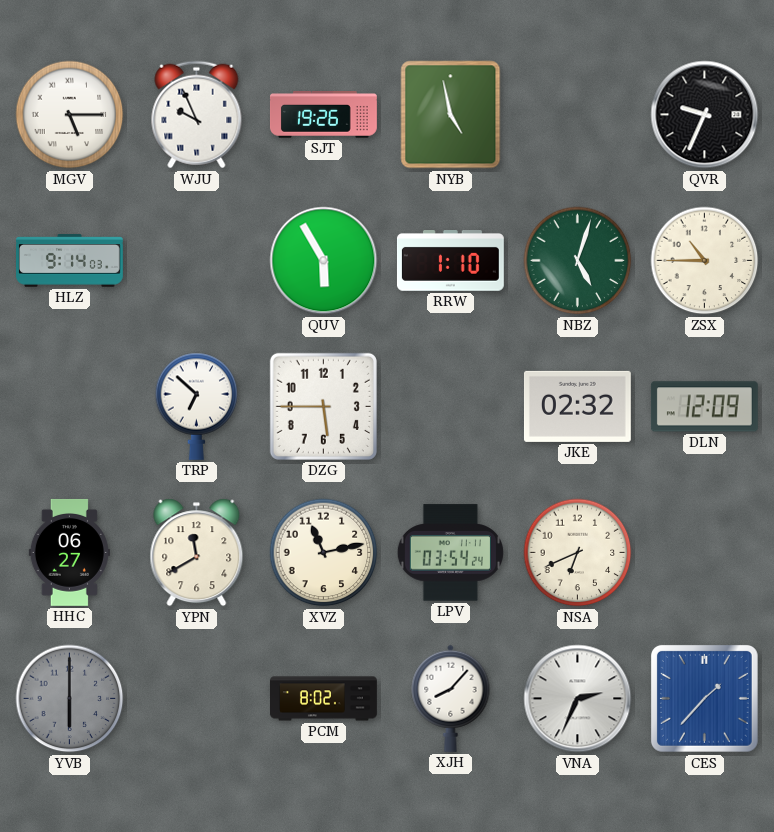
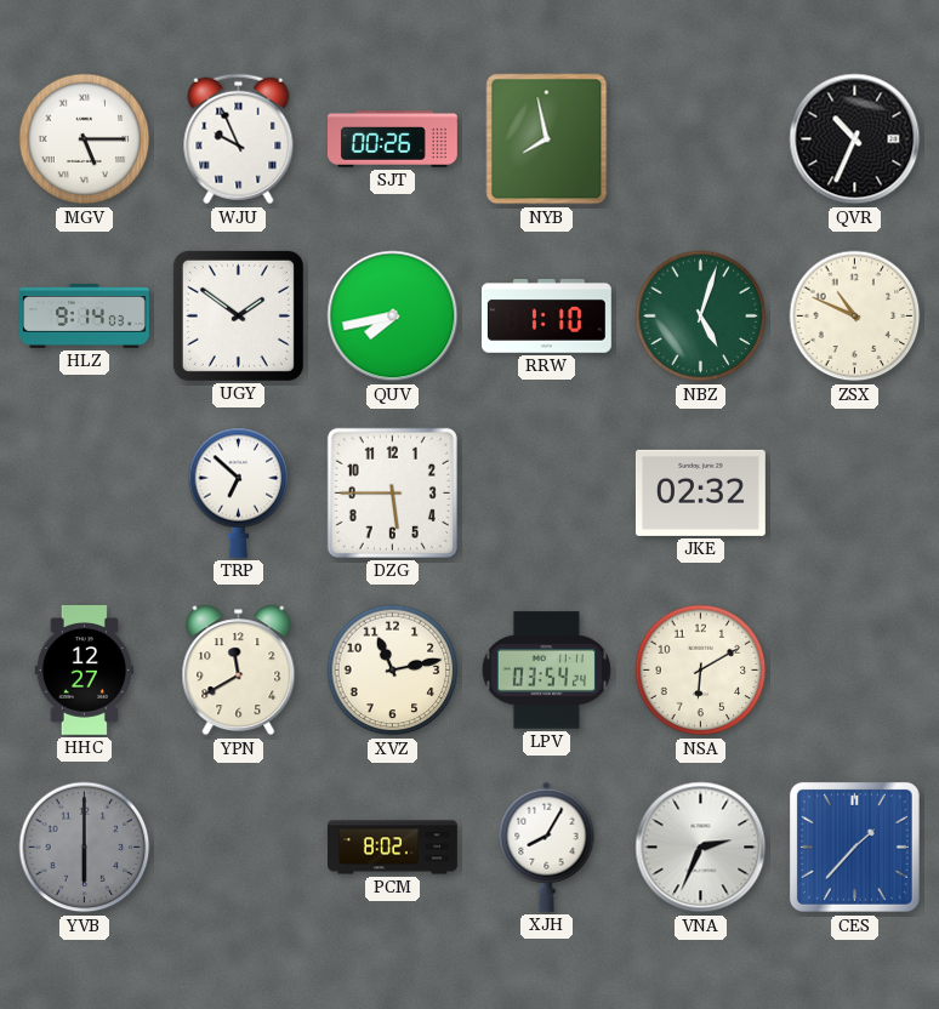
SJT: 19:26 -> 00:26 (392, 139)
NYB: 4:58 -> 7:58 (547, 139)
QVR: 9:34 -> 10:34 (855, 139)
UGY: none -> 1:51 (238, 315)
QUV: 5:55 -> 7:43 (393, 317)
ZSX: 10:45 -> 10:49 (855, 317)
DLN: 12:09 -> none (704, 407)
HHC: 06:27 -> 12:27 (84, 669)
NSA: 6:41 -> 6:10 (701, 671)
XJH: 8:07 -> 8:05 (547, 846)
